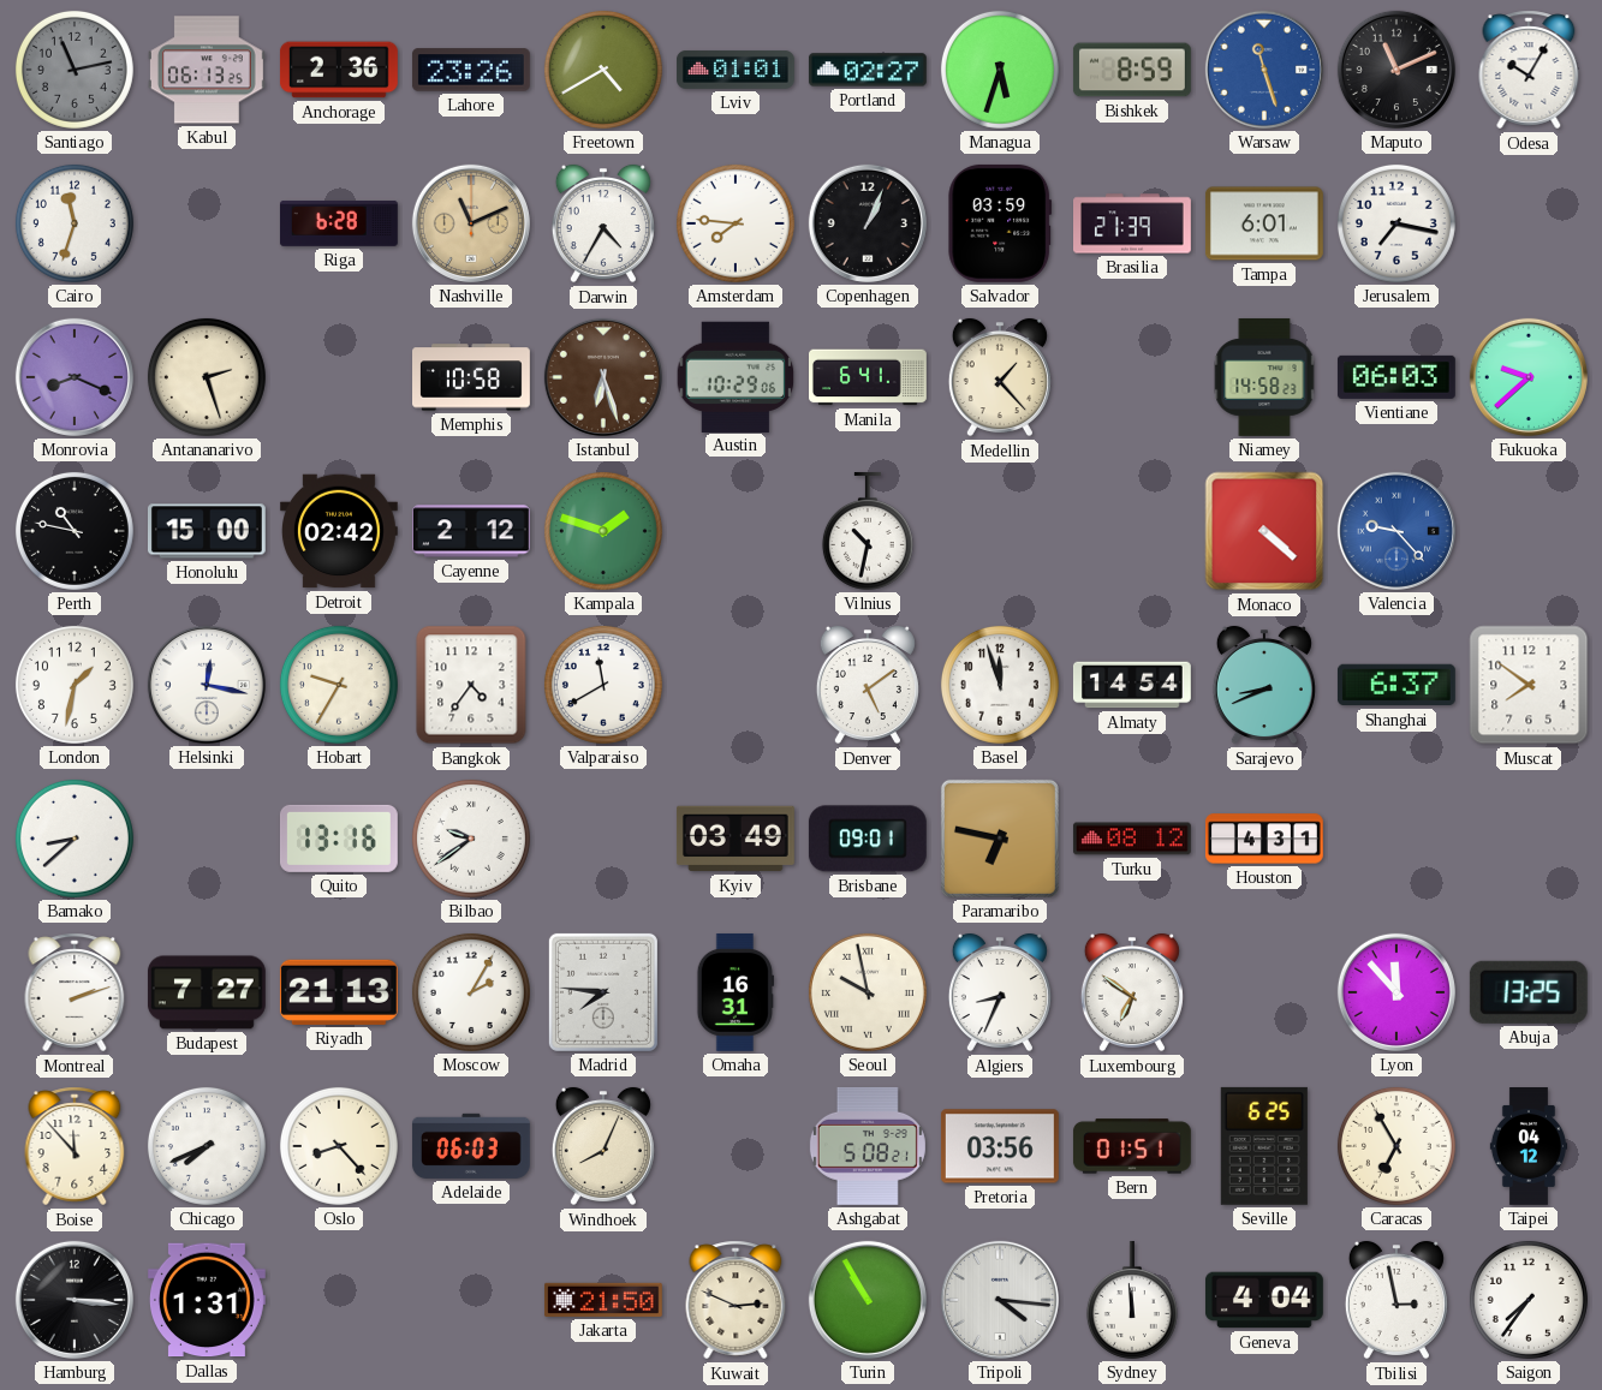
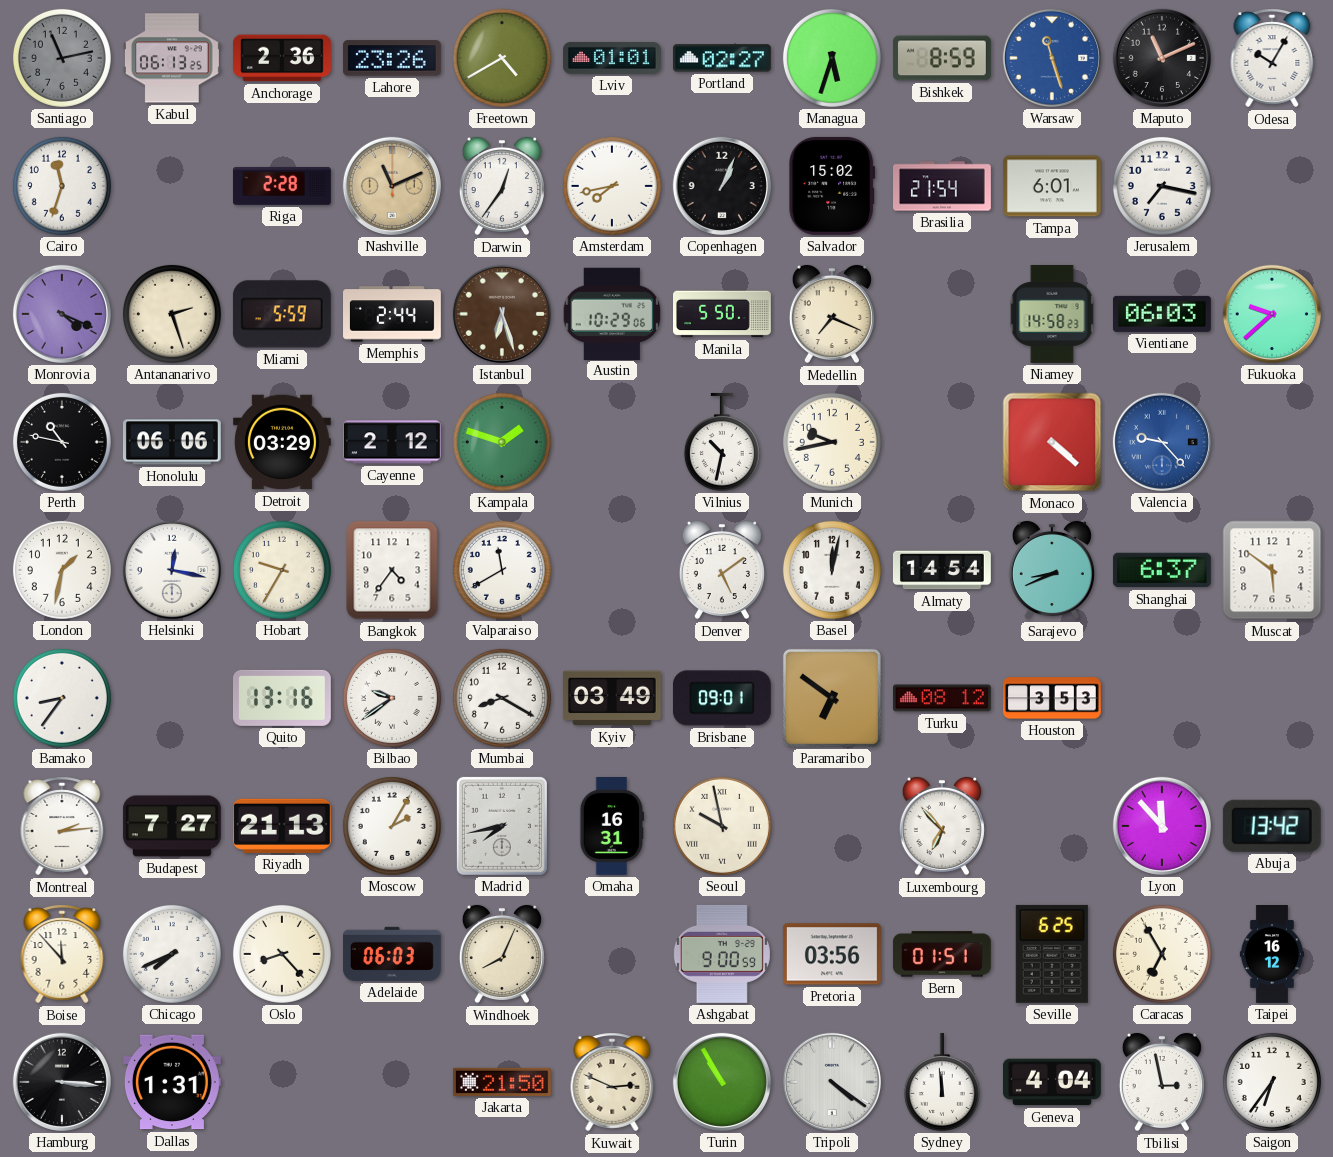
Riga: 6:28 -> 2:28 (282, 186)
Darwin: 4:35 -> 12:36 (502, 186)
Amsterdam: 7:46 -> 7:43 (612, 186)
Salvador: 03:59 -> 15:02 (832, 186)
Brasilia: 21:39 -> 21:54 (943, 186)
Monrovia: 8:19 -> 4:19 (62, 314)
Miami: none -> 5:59 (282, 314)
Memphis: 10:58 -> 2:44 (393, 314)
Manila: 6:41 -> 5:50 (723, 314)
Medellin: 1:23 -> 7:19 (832, 314)
Honolulu: 15:00 -> 06:06 (172, 442)
Detroit: 02:42 -> 03:29 (282, 442)
Munich: none -> 9:43 (832, 442)
Basel: 11:57 -> 12:02 (832, 570)
Muscat: 7:51 -> 5:51 (1272, 570)
Bamako: 8:38 -> 8:36 (62, 698)
Mumbai: none -> 8:20 (502, 698)
Paramaribo: 6:47 -> 6:51 (832, 698)
Houston: 4:31 -> 3:53 (1052, 698)
Montreal: 2:12 -> 2:14 (62, 826)
Madrid: 7:46 -> 7:43 (502, 826)
Algiers: 8:34 -> none (1000, 992)
Luxembourg: 6:51 -> 6:53 (942, 826)
Abuja: 13:25 -> 13:42 (1272, 826)
Ashgabat: 5:08 -> 9:00 (722, 954)
Taipei: 04:12 -> 16:12 (1271, 955)
Tripoli: 4:16 -> 4:21 (832, 1082)
Saigon: 7:36 -> 6:36 (1272, 1082)
